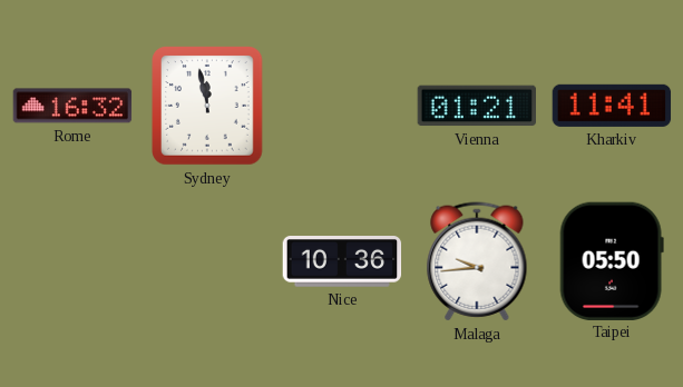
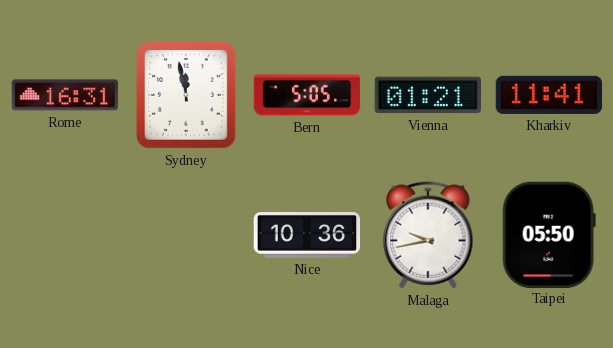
Rome: 16:32 -> 16:31 (65, 95)
Bern: none -> 5:05 (307, 95)
Malaga: 9:44 -> 9:43 (428, 235)
